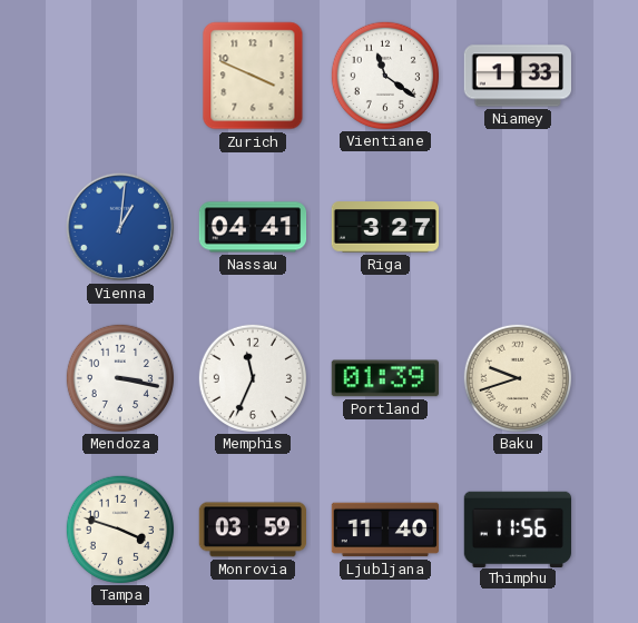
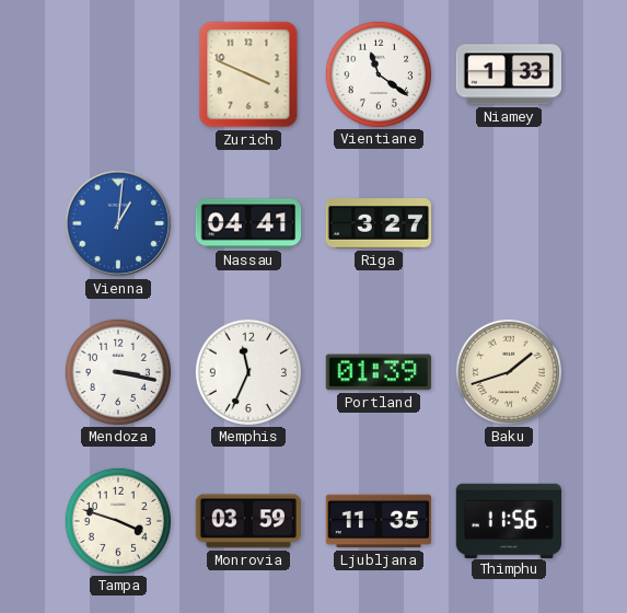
Baku: 9:42 -> 1:42 (508, 371)
Ljubljana: 11:40 -> 11:35 (378, 521)
